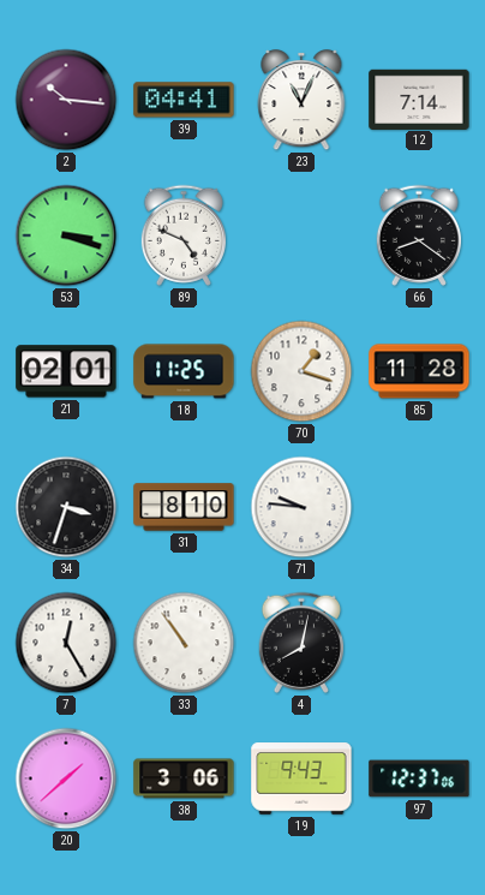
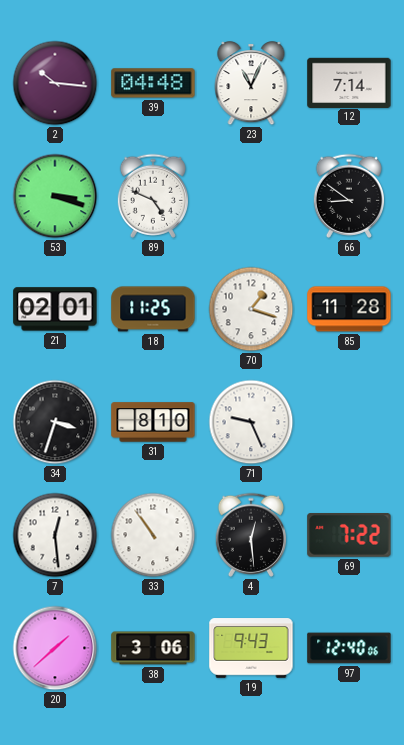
39: 04:41 -> 04:48 (153, 83)
66: 8:21 -> 8:51 (348, 196)
71: 9:46 -> 9:26 (251, 422)
7: 12:25 -> 12:29 (55, 535)
4: 8:02 -> 12:29 (250, 535)
69: none -> 7:22 (349, 536)
97: 12:37 -> 12:40 (349, 648)
